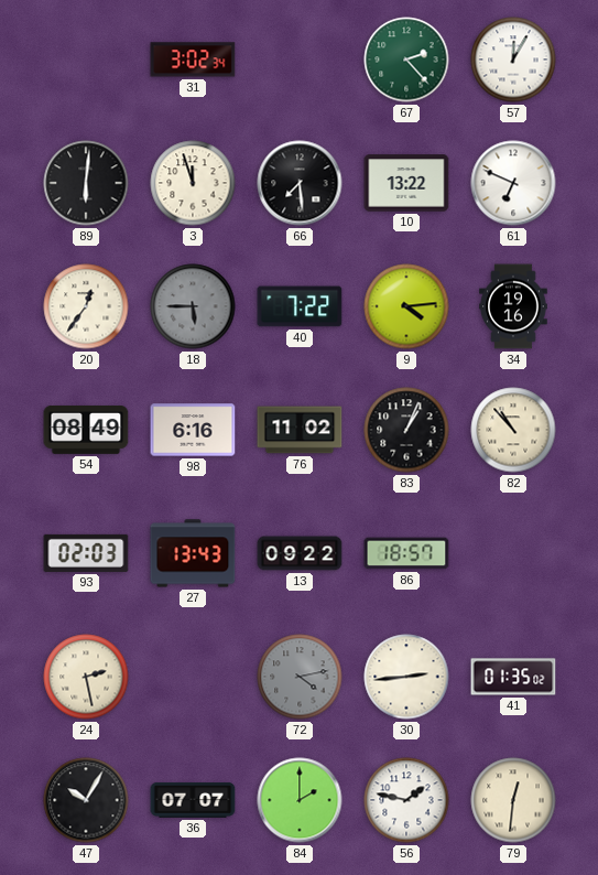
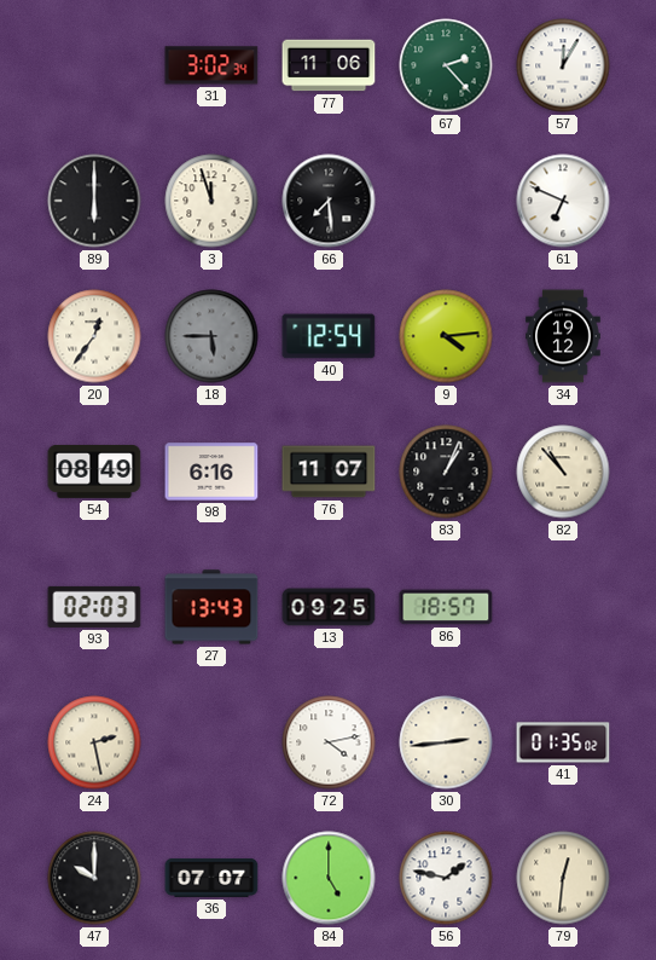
77: none -> 11:06 (329, 65)
89: 6:01 -> 6:00 (94, 201)
10: 13:22 -> none (406, 183)
40: 7:22 -> 12:54 (329, 336)
34: 19:16 -> 19:12 (563, 336)
76: 11:02 -> 11:07 (329, 472)
13: 09:22 -> 09:25 (329, 607)
72 dial: grey -> white (329, 742)
47: 10:05 -> 10:00 (94, 878)
84: 2:00 -> 5:00 (329, 878)
